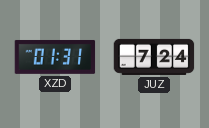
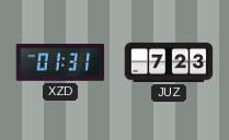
JUZ: 7:24 -> 7:23 (169, 62)
